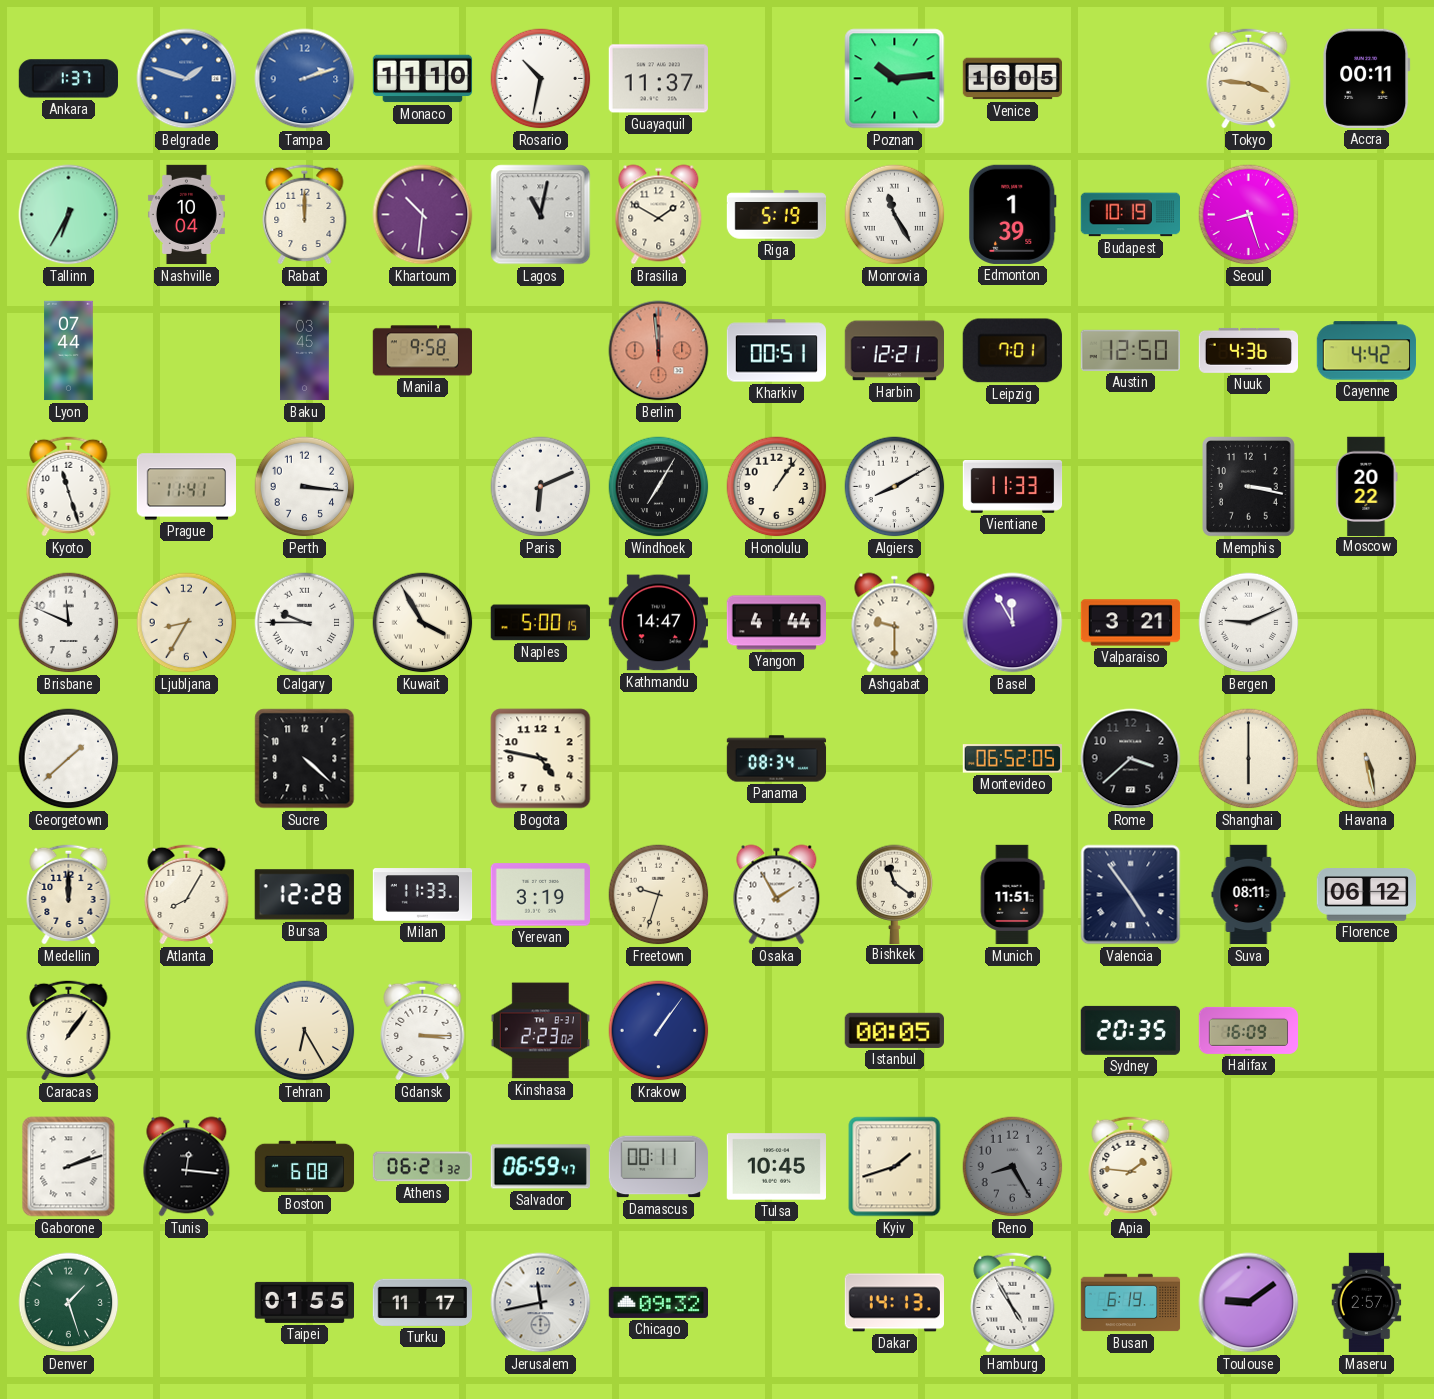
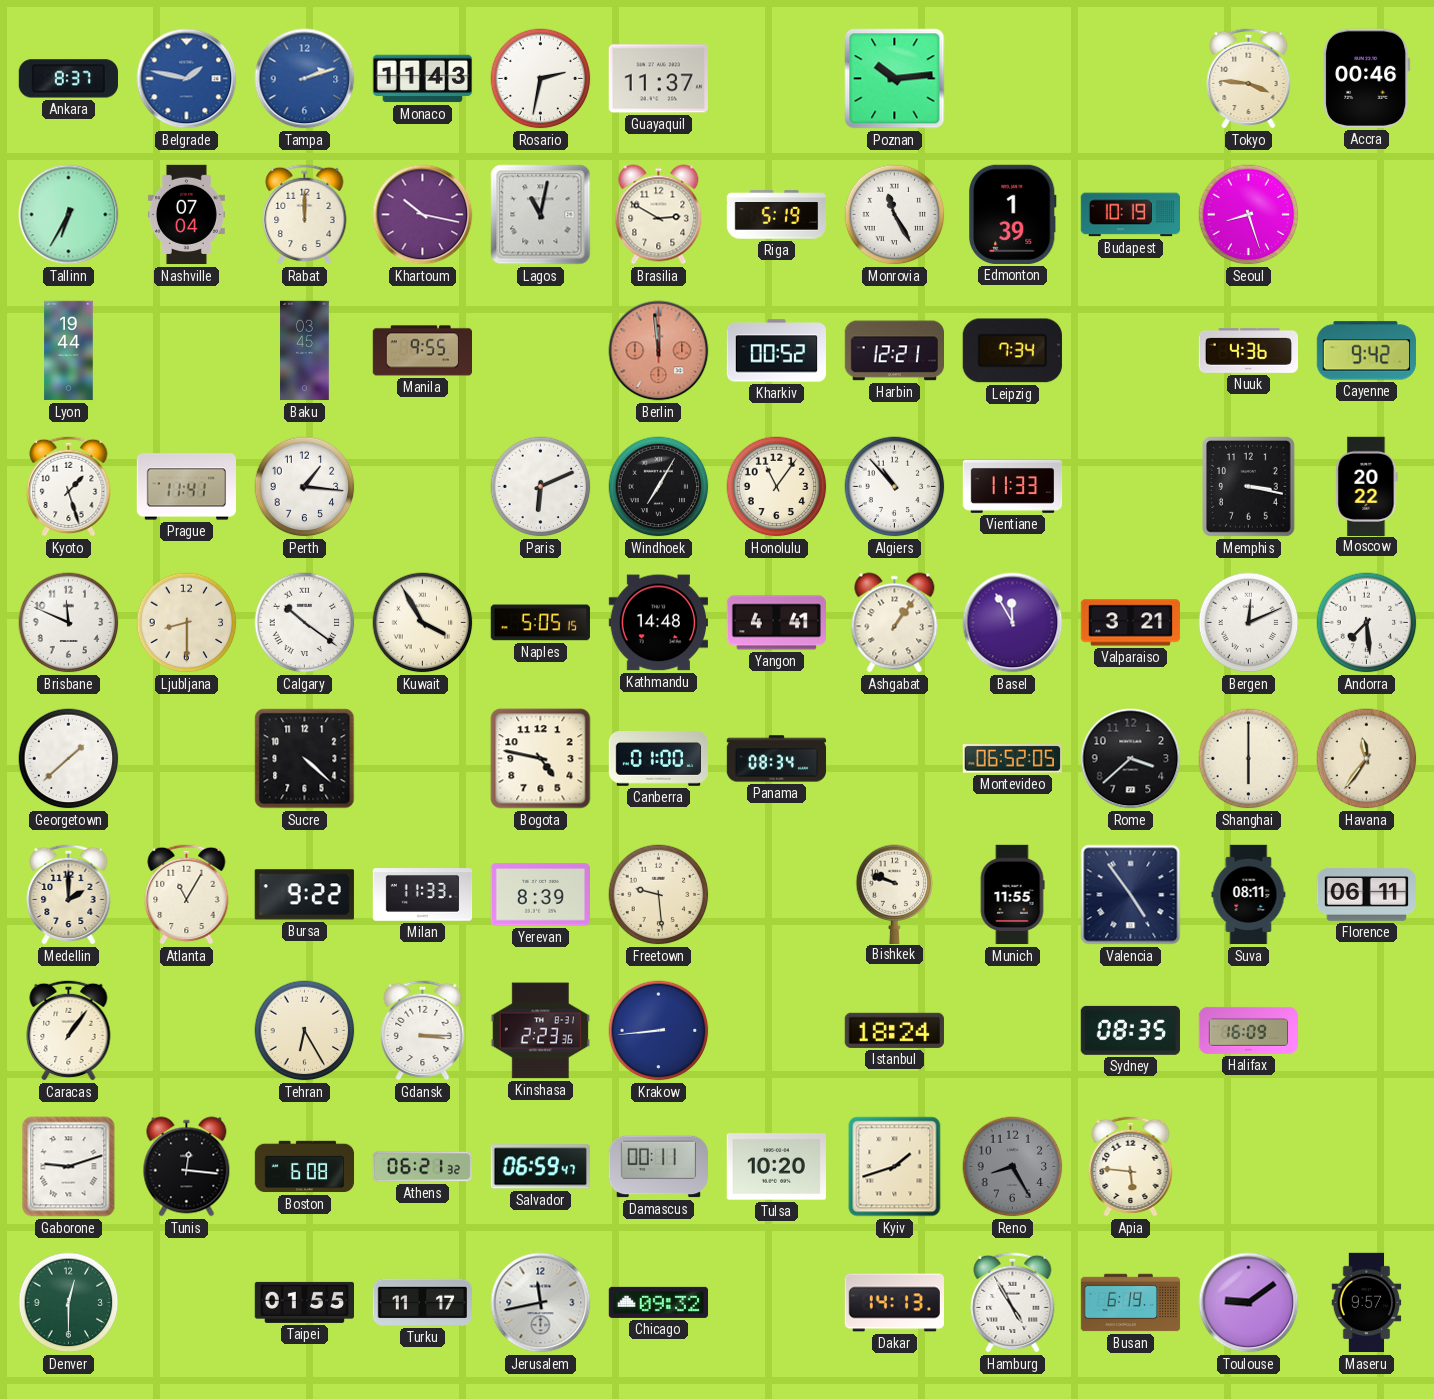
Ankara: 1:37 -> 8:37 (68, 79)
Belgrade: 1:48 -> 1:47 (187, 79)
Monaco: 11:10 -> 11:43 (423, 79)
Rosario: 10:32 -> 2:32 (541, 79)
Venice: 16:05 -> none (1013, 79)
Accra: 00:11 -> 00:46 (1367, 78)
Nashville: 10:04 -> 07:04 (186, 215)
Khartoum: 10:31 -> 10:17 (423, 215)
Brasilia: 1:50 -> 2:50 (659, 215)
Lyon: 07:44 -> 19:44 (69, 351)
Manila: 9:58 -> 9:55 (422, 351)
Kharkiv: 00:51 -> 00:52 (777, 351)
Leipzig: 7:01 -> 7:34 (1012, 351)
Austin: 12:50 -> none (1130, 350)
Cayenne: 4:42 -> 9:42 (1366, 351)
Kyoto: 11:27 -> 1:27 (69, 486)
Perth: 3:16 -> 1:16 (305, 487)
Honolulu: 1:06 -> 11:06 (777, 487)
Algiers: 8:10 -> 10:53 (895, 487)
Ljubljana: 8:35 -> 8:30 (187, 623)
Calgary: 9:45 -> 10:21 (305, 623)
Naples: 5:00 -> 5:05 (540, 623)
Kathmandu: 14:47 -> 14:48 (658, 623)
Yangon: 4:44 -> 4:41 (776, 623)
Ashgabat: 9:30 -> 1:06 (895, 623)
Bergen: 9:11 -> 12:11 (1249, 623)
Andorra: none -> 7:29 (1367, 623)
Canberra: none -> 01:00 (659, 759)
Havana: 5:28 -> 11:36 (1367, 759)
Medellin: 12:00 -> 2:00 (69, 894)
Atlanta: 8:05 -> 11:05 (187, 894)
Bursa: 12:28 -> 9:22 (304, 895)
Yerevan: 3:19 -> 8:39 (540, 895)
Freetown: 9:33 -> 9:29 (659, 895)
Osaka: 1:55 -> none (777, 895)
Bishkek: 11:21 -> 9:48 (895, 894)
Munich: 11:51 -> 11:55 (1012, 895)
Florence: 06:12 -> 06:11 (1366, 895)
Kinshasa: 2:23:02 -> 2:23:36 (540, 1031)
Krakow: 1:06 -> 8:44 (659, 1031)
Istanbul: 00:05 -> 18:24 (894, 1030)
Sydney: 20:35 -> 08:35 (1130, 1030)
Gaborone: 2:12 -> 9:12 (69, 1167)
Tulsa: 10:45 -> 10:20 (776, 1167)
Apia: 1:46 -> 5:46 (1131, 1166)
Denver: 1:27 -> 12:30 (69, 1303)
Maseru: 2:57 -> 9:57 (1367, 1303)
